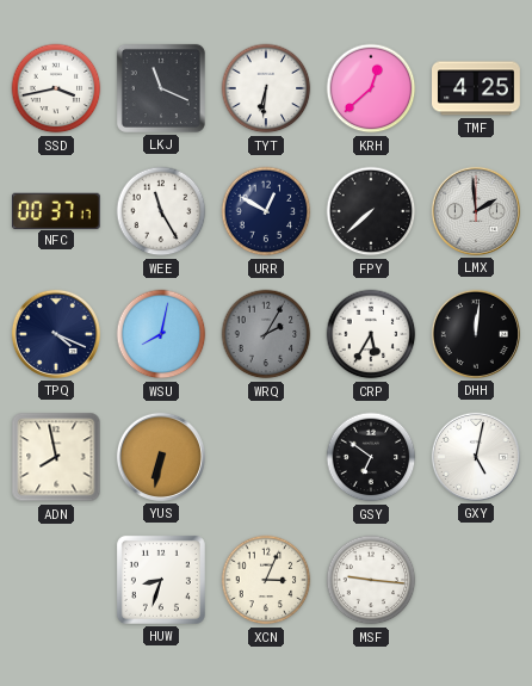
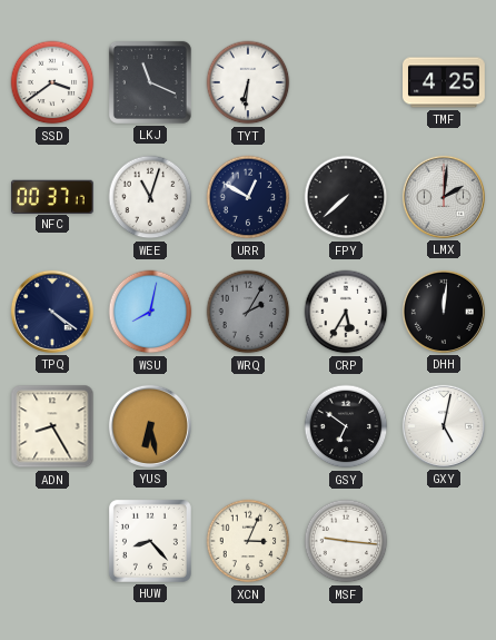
SSD: 3:43 -> 3:39 (52, 82)
KRH: 12:38 -> none (371, 88)
WEE: 11:25 -> 11:03 (150, 197)
LMX: 1:59 -> 2:01 (444, 197)
TPQ: 4:19 -> 4:21 (52, 312)
ADN: 7:58 -> 8:25 (52, 426)
YUS: 6:32 -> 6:28 (150, 426)
HUW: 8:33 -> 8:23 (150, 541)
